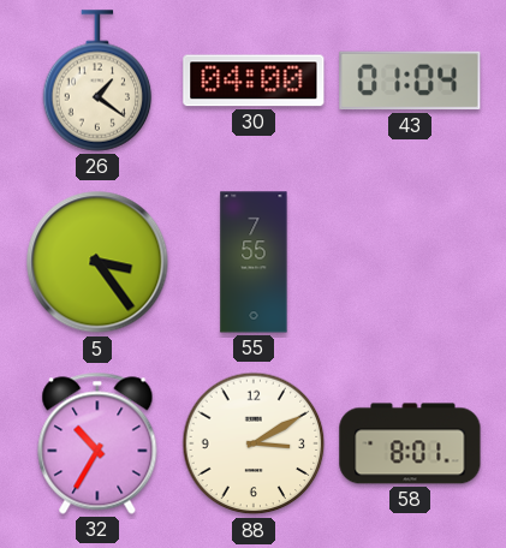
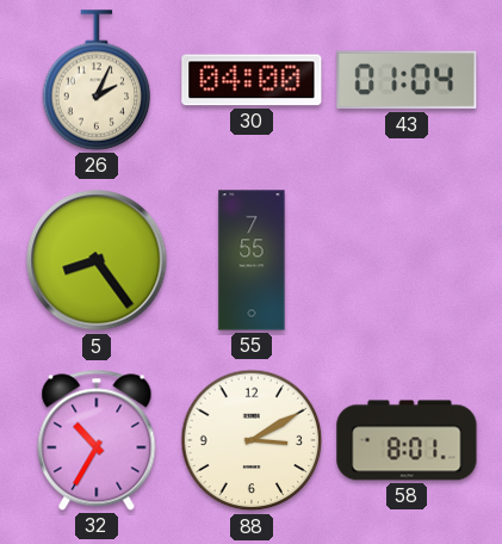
26: 1:21 -> 2:04 (97, 80)
5: 3:24 -> 8:24 (97, 260)
